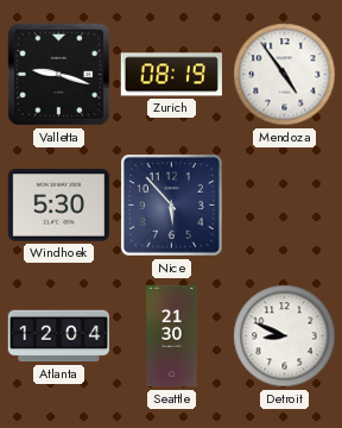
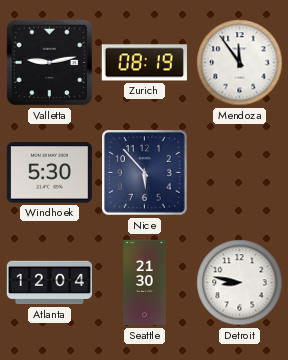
Valletta: 9:18 -> 9:13 (50, 63)
Mendoza: 4:54 -> 11:54 (240, 63)
Detroit: 8:49 -> 8:47 (240, 283)
